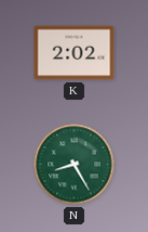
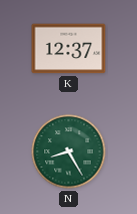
K: 2:02 -> 12:37 (69, 49)
